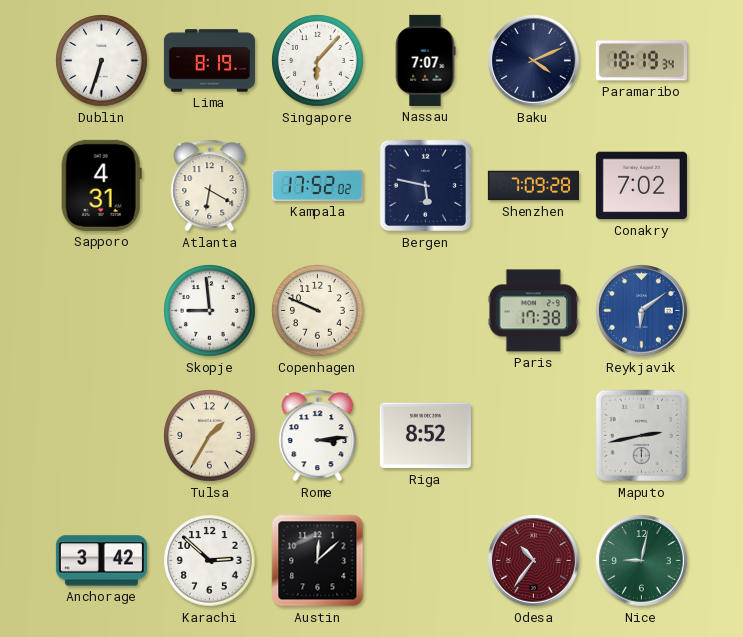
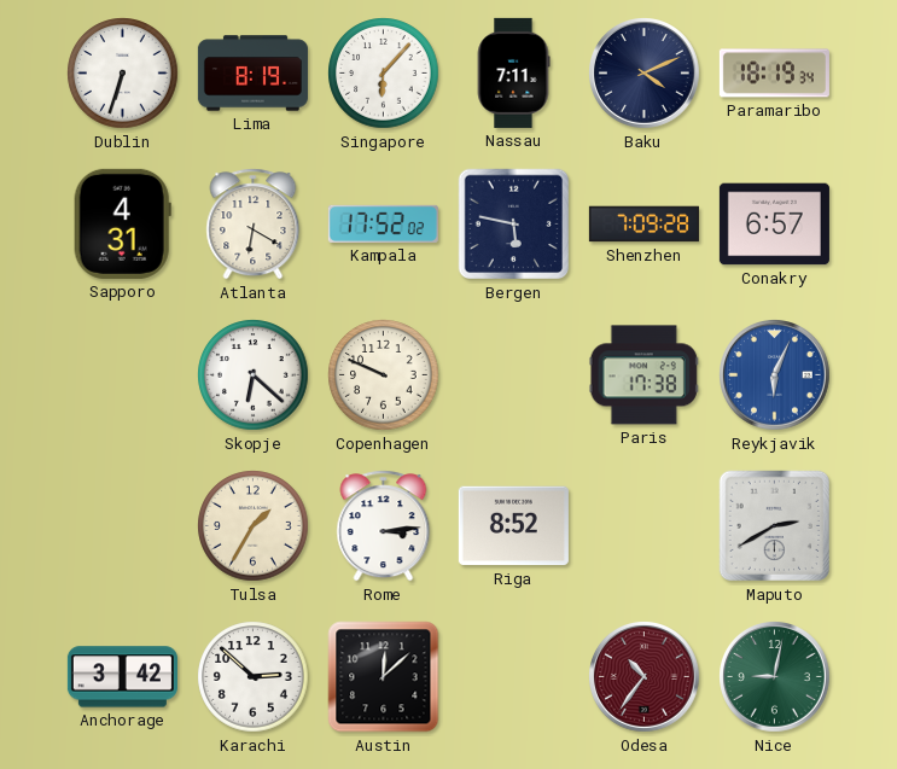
Nassau: 7:07 -> 7:11 (513, 72)
Conakry: 7:02 -> 6:57 (774, 225)
Skopje: 8:59 -> 6:22 (254, 375)
Reykjavik: 6:09 -> 6:04 (775, 375)
Maputo: 2:43 -> 2:40 (774, 526)
